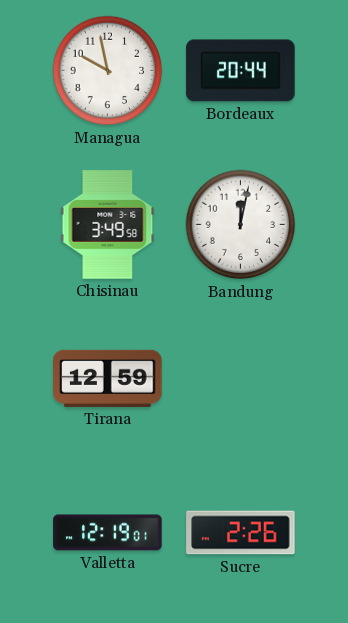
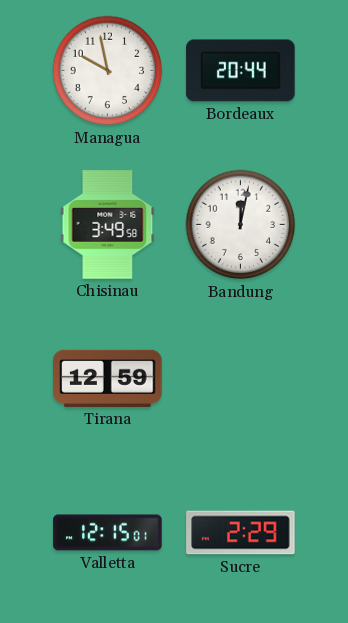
Valletta: 12:19 -> 12:15 (108, 533)
Sucre: 2:26 -> 2:29 (241, 533)
